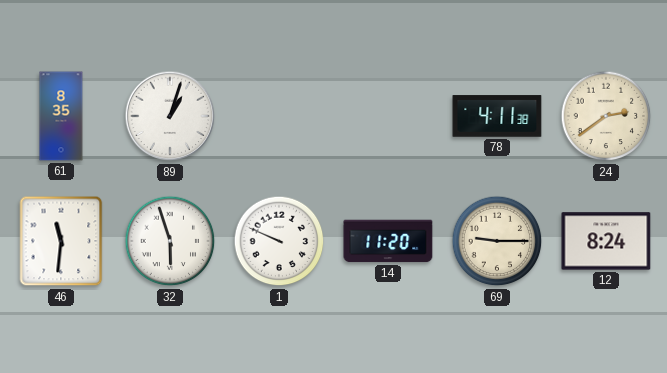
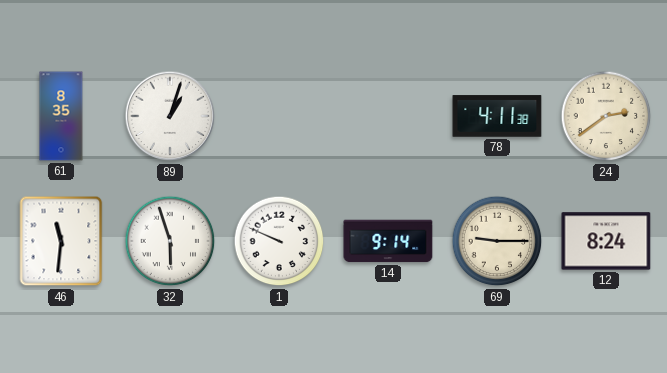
14: 11:20 -> 9:14 (388, 241)
